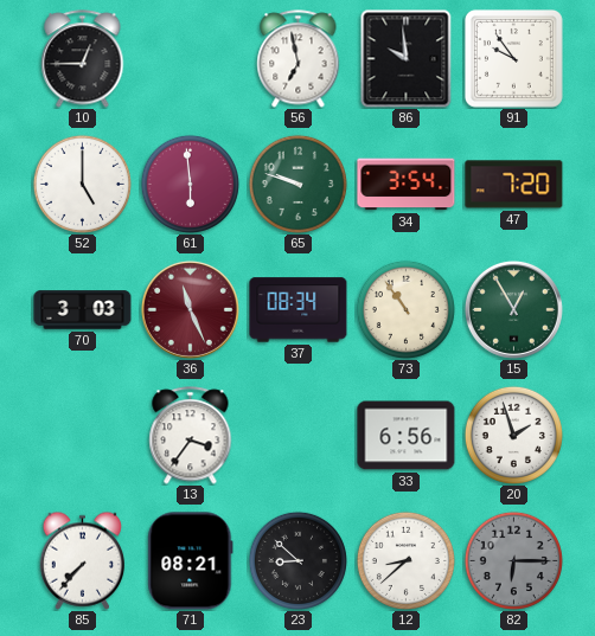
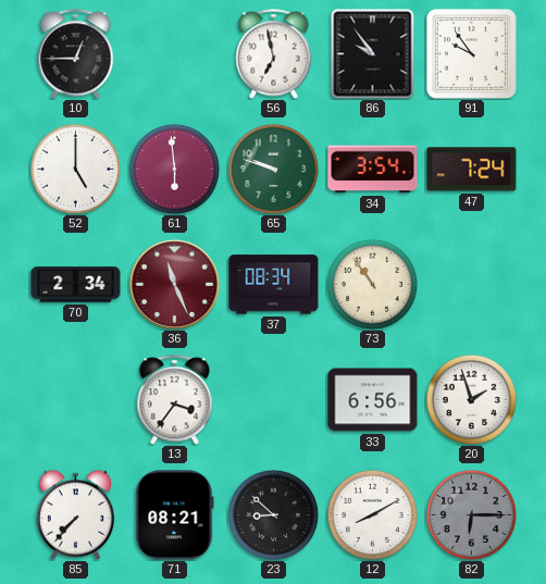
86: 9:59 -> 9:54 (373, 53)
47: 7:20 -> 7:24 (472, 170)
70: 3:03 -> 2:34 (76, 285)
15: 12:55 -> none (513, 309)
12: 8:38 -> 8:10 (372, 514)
